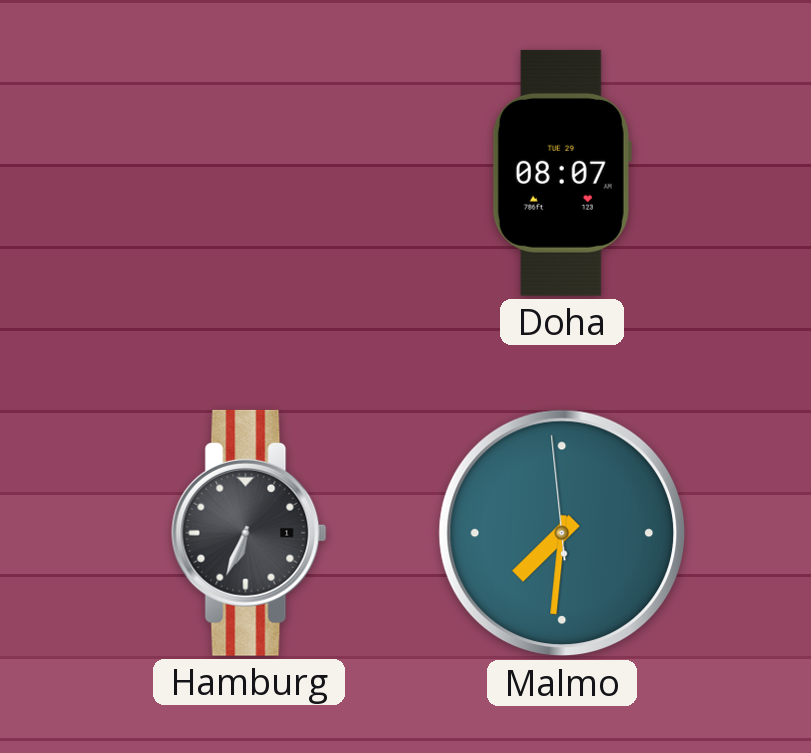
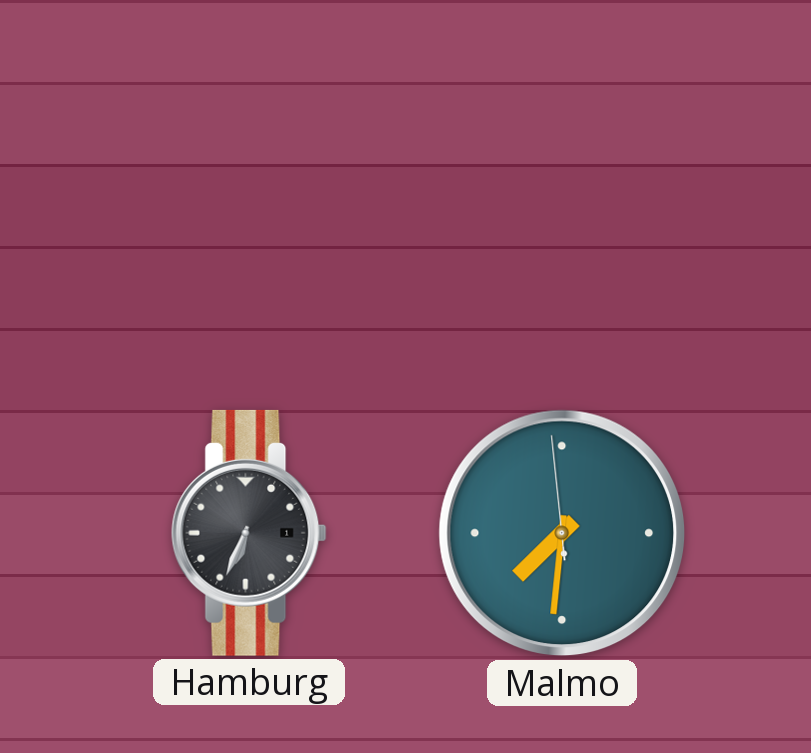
Doha: 08:07 -> none (562, 173)
